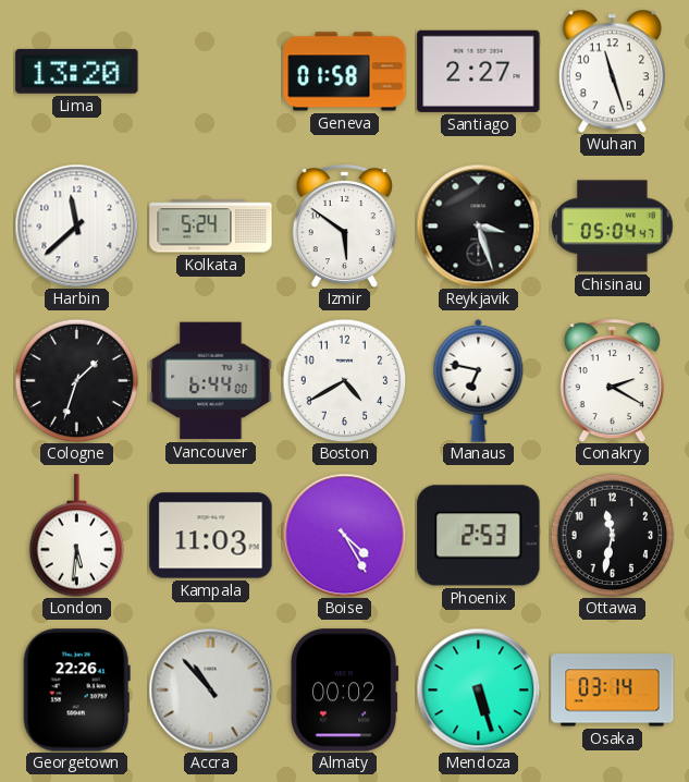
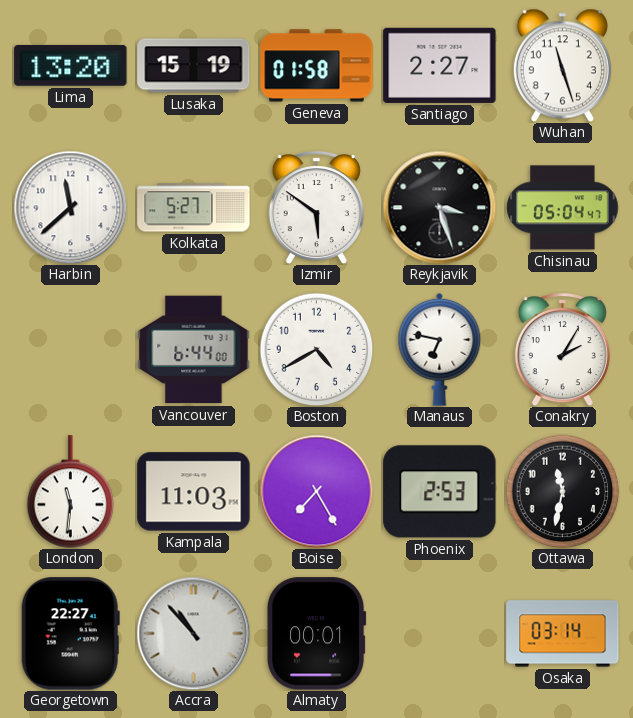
Lusaka: none -> 15:19 (194, 66)
Kolkata: 5:24 -> 5:27 (194, 208)
Cologne: 1:33 -> none (76, 380)
Conakry: 2:20 -> 2:05 (562, 350)
London: 5:31 -> 11:31 (71, 492)
Boise: 4:25 -> 7:25 (316, 491)
Georgetown: 22:26 -> 22:27 (70, 634)
Almaty: 00:02 -> 00:01 (316, 634)
Mendoza: 5:27 -> none (478, 689)
